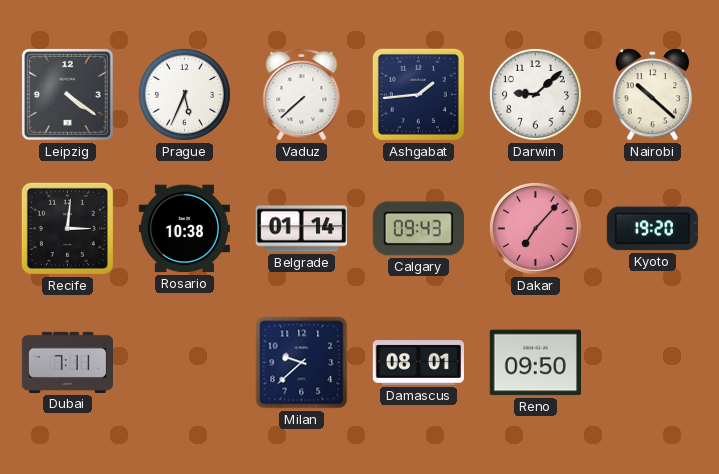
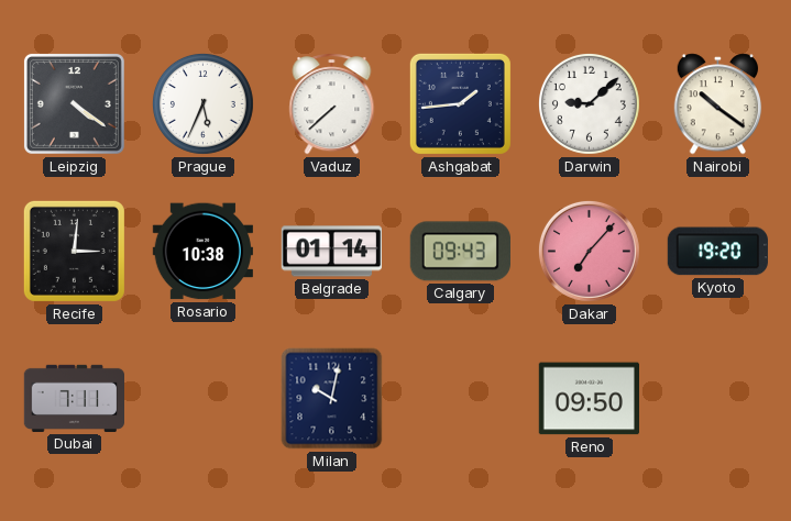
Nairobi: 10:22 -> 10:21 (718, 104)
Milan: 9:38 -> 10:02 (332, 399)
Damascus: 08:01 -> none (418, 363)
